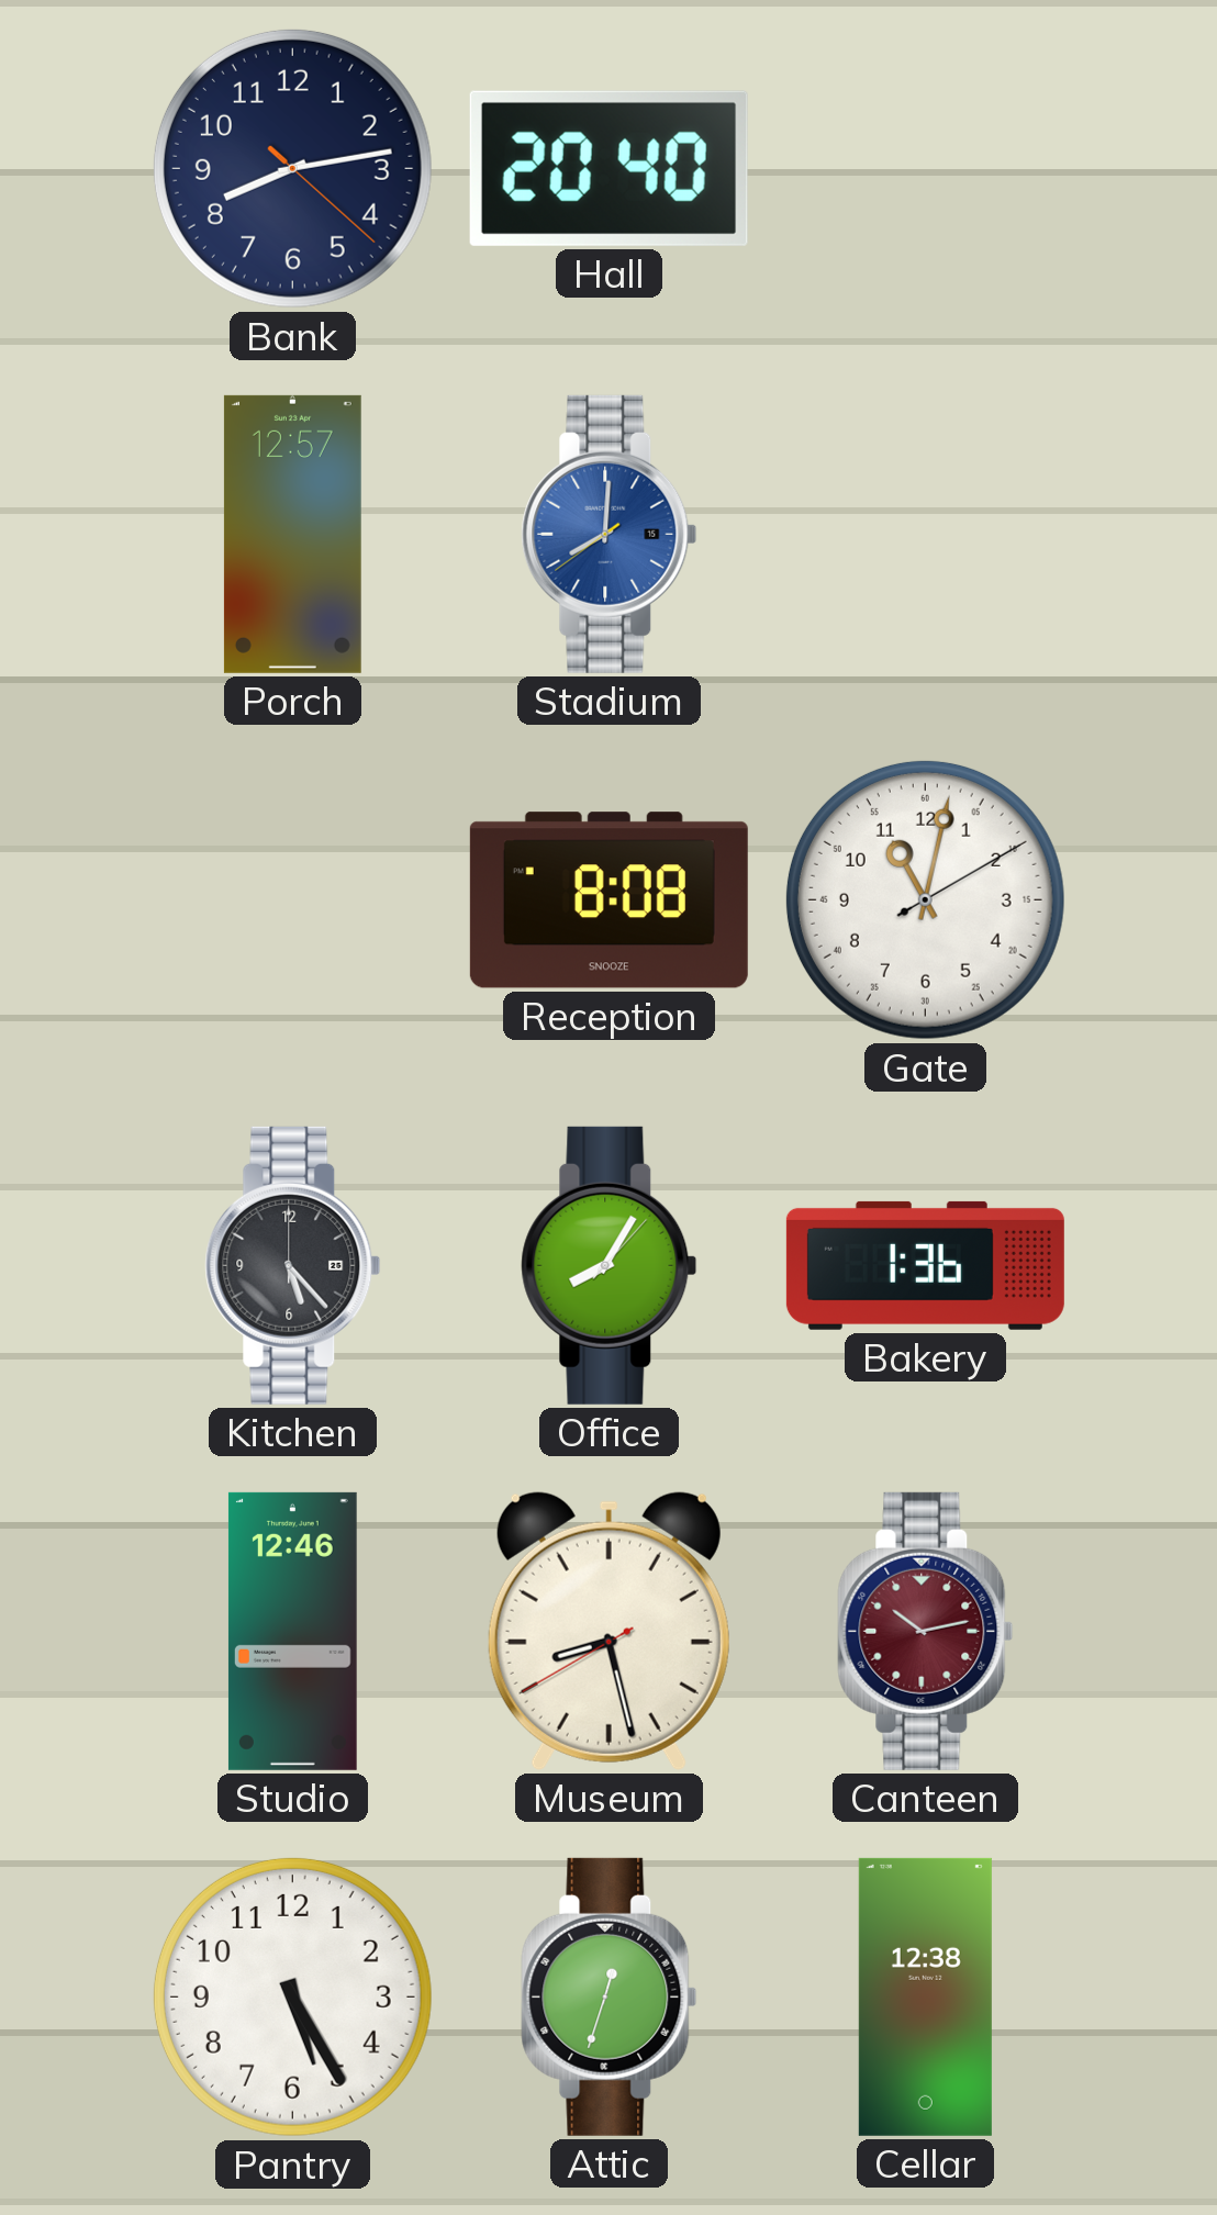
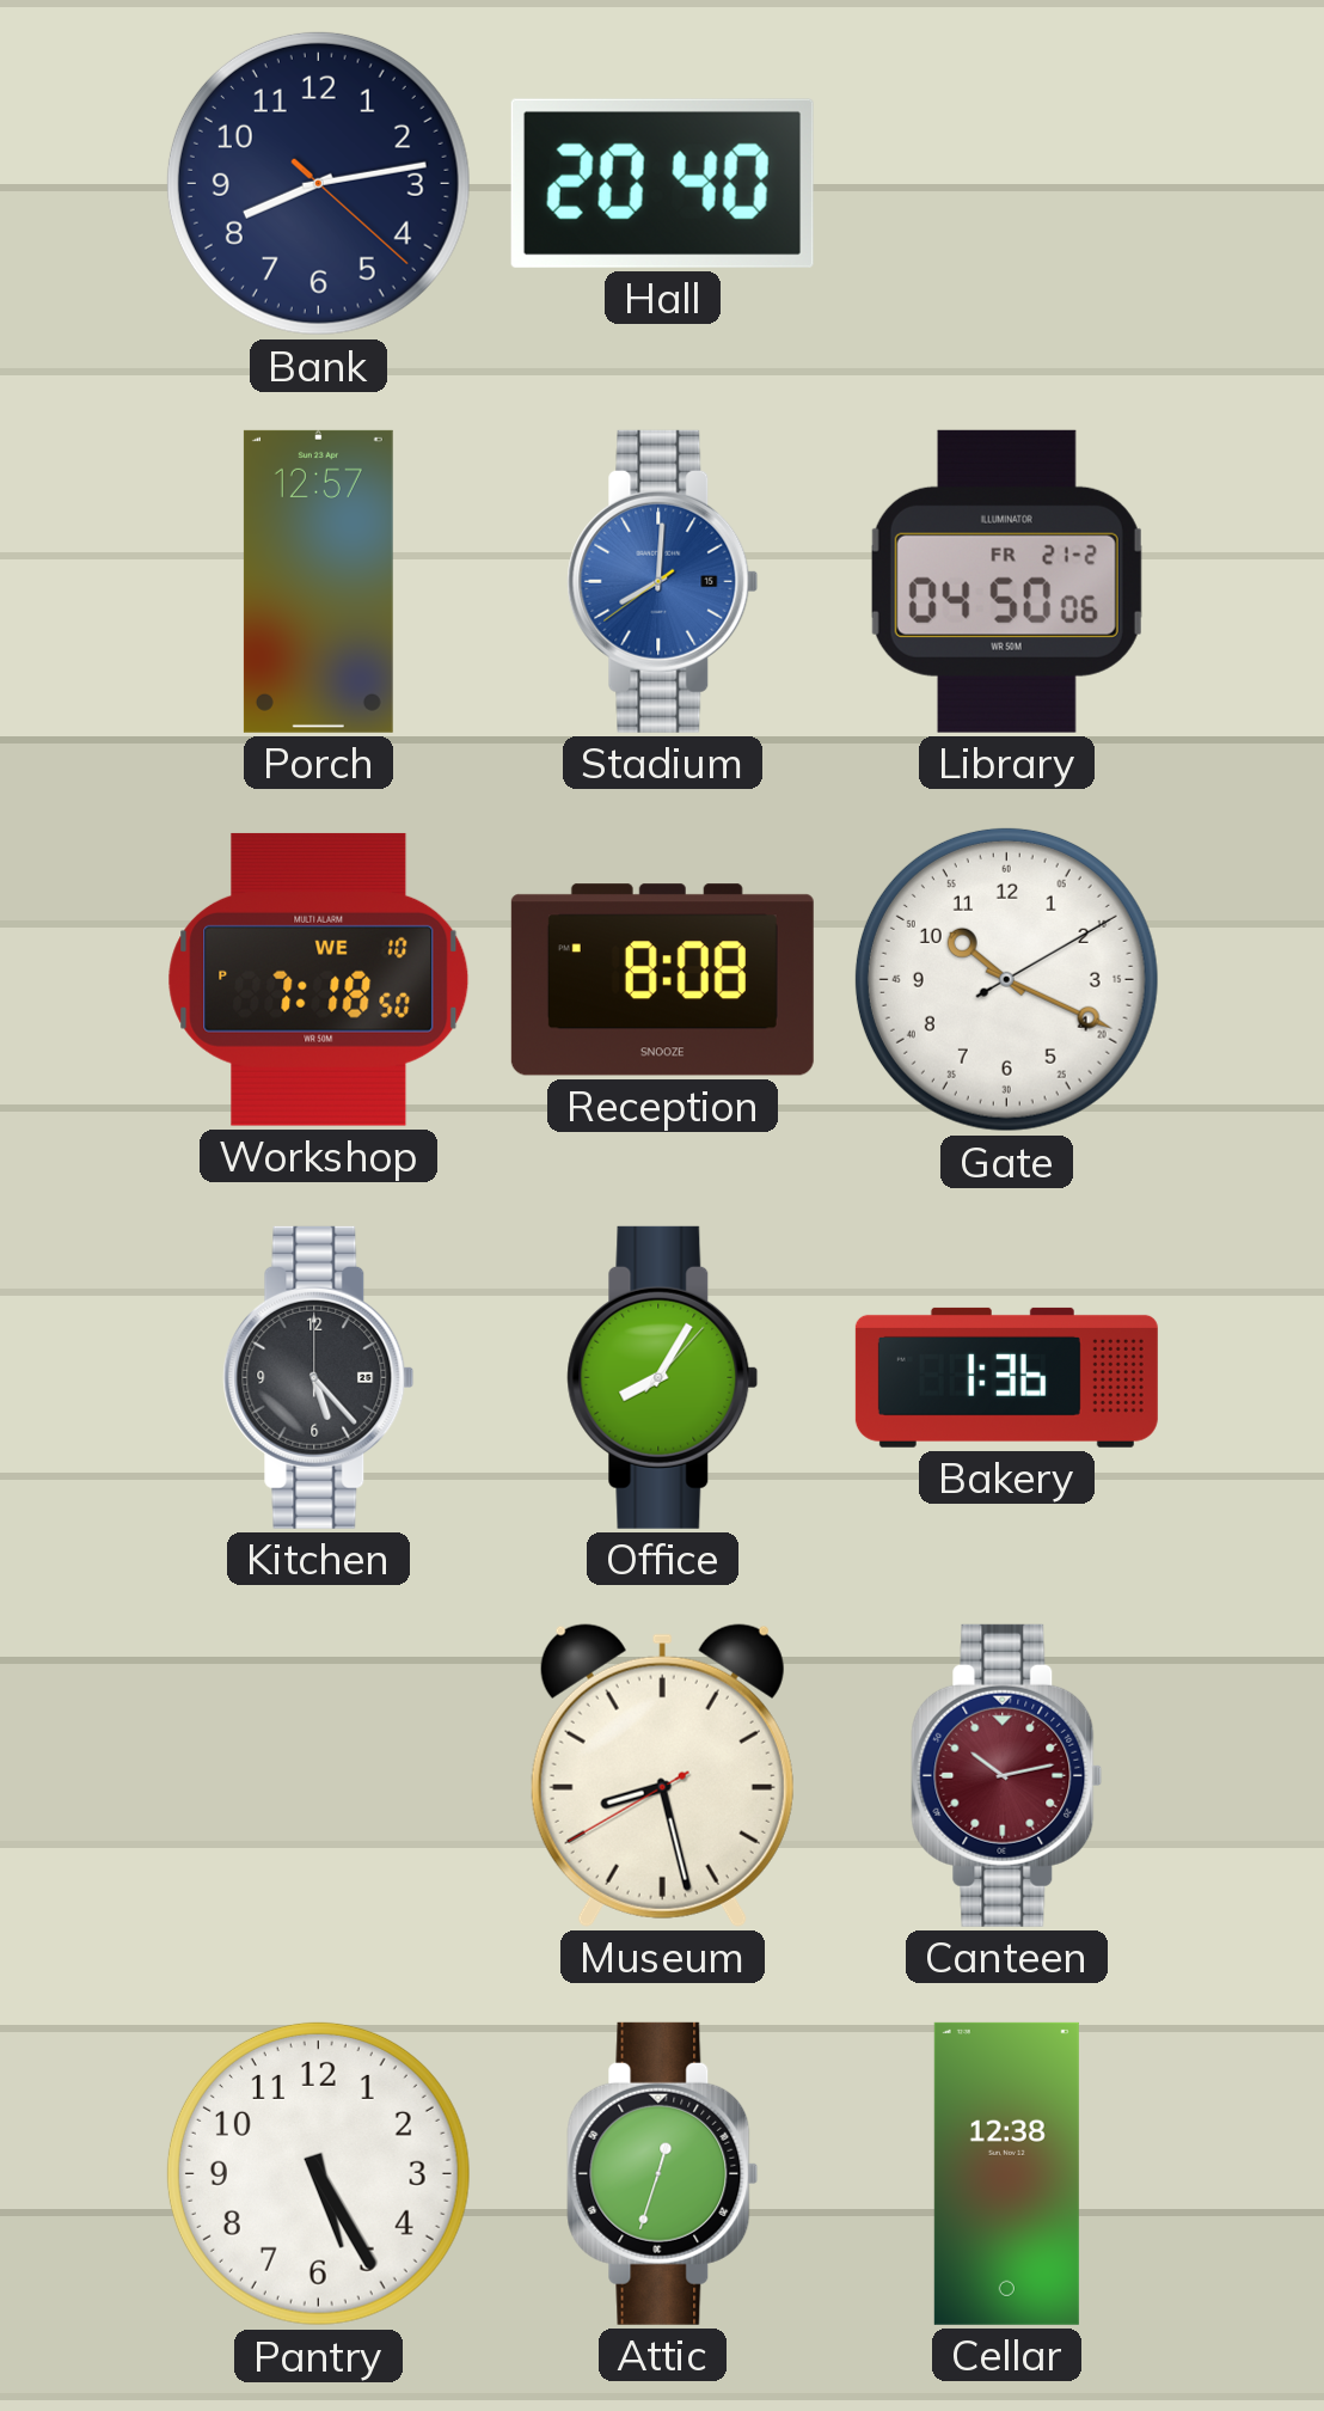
Library: none -> 04:50 (1006, 581)
Workshop: none -> 7:18 (319, 979)
Gate: 11:02 -> 10:19 (1006, 979)
Studio: 12:46 -> none (292, 1631)
